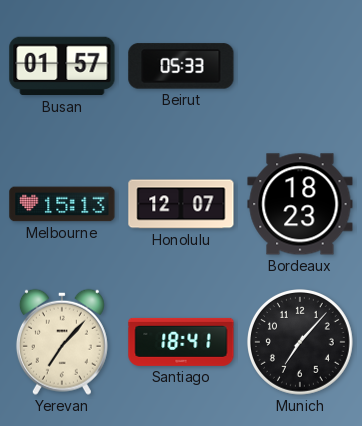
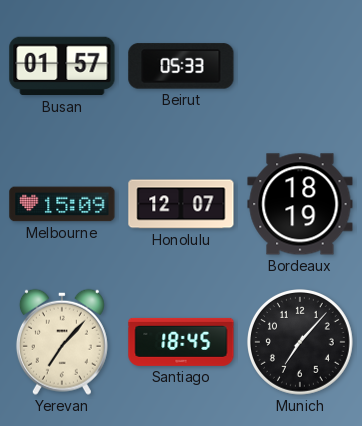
Melbourne: 15:13 -> 15:09 (62, 204)
Bordeaux: 18:23 -> 18:19 (300, 204)
Santiago: 18:41 -> 18:45 (181, 342)
